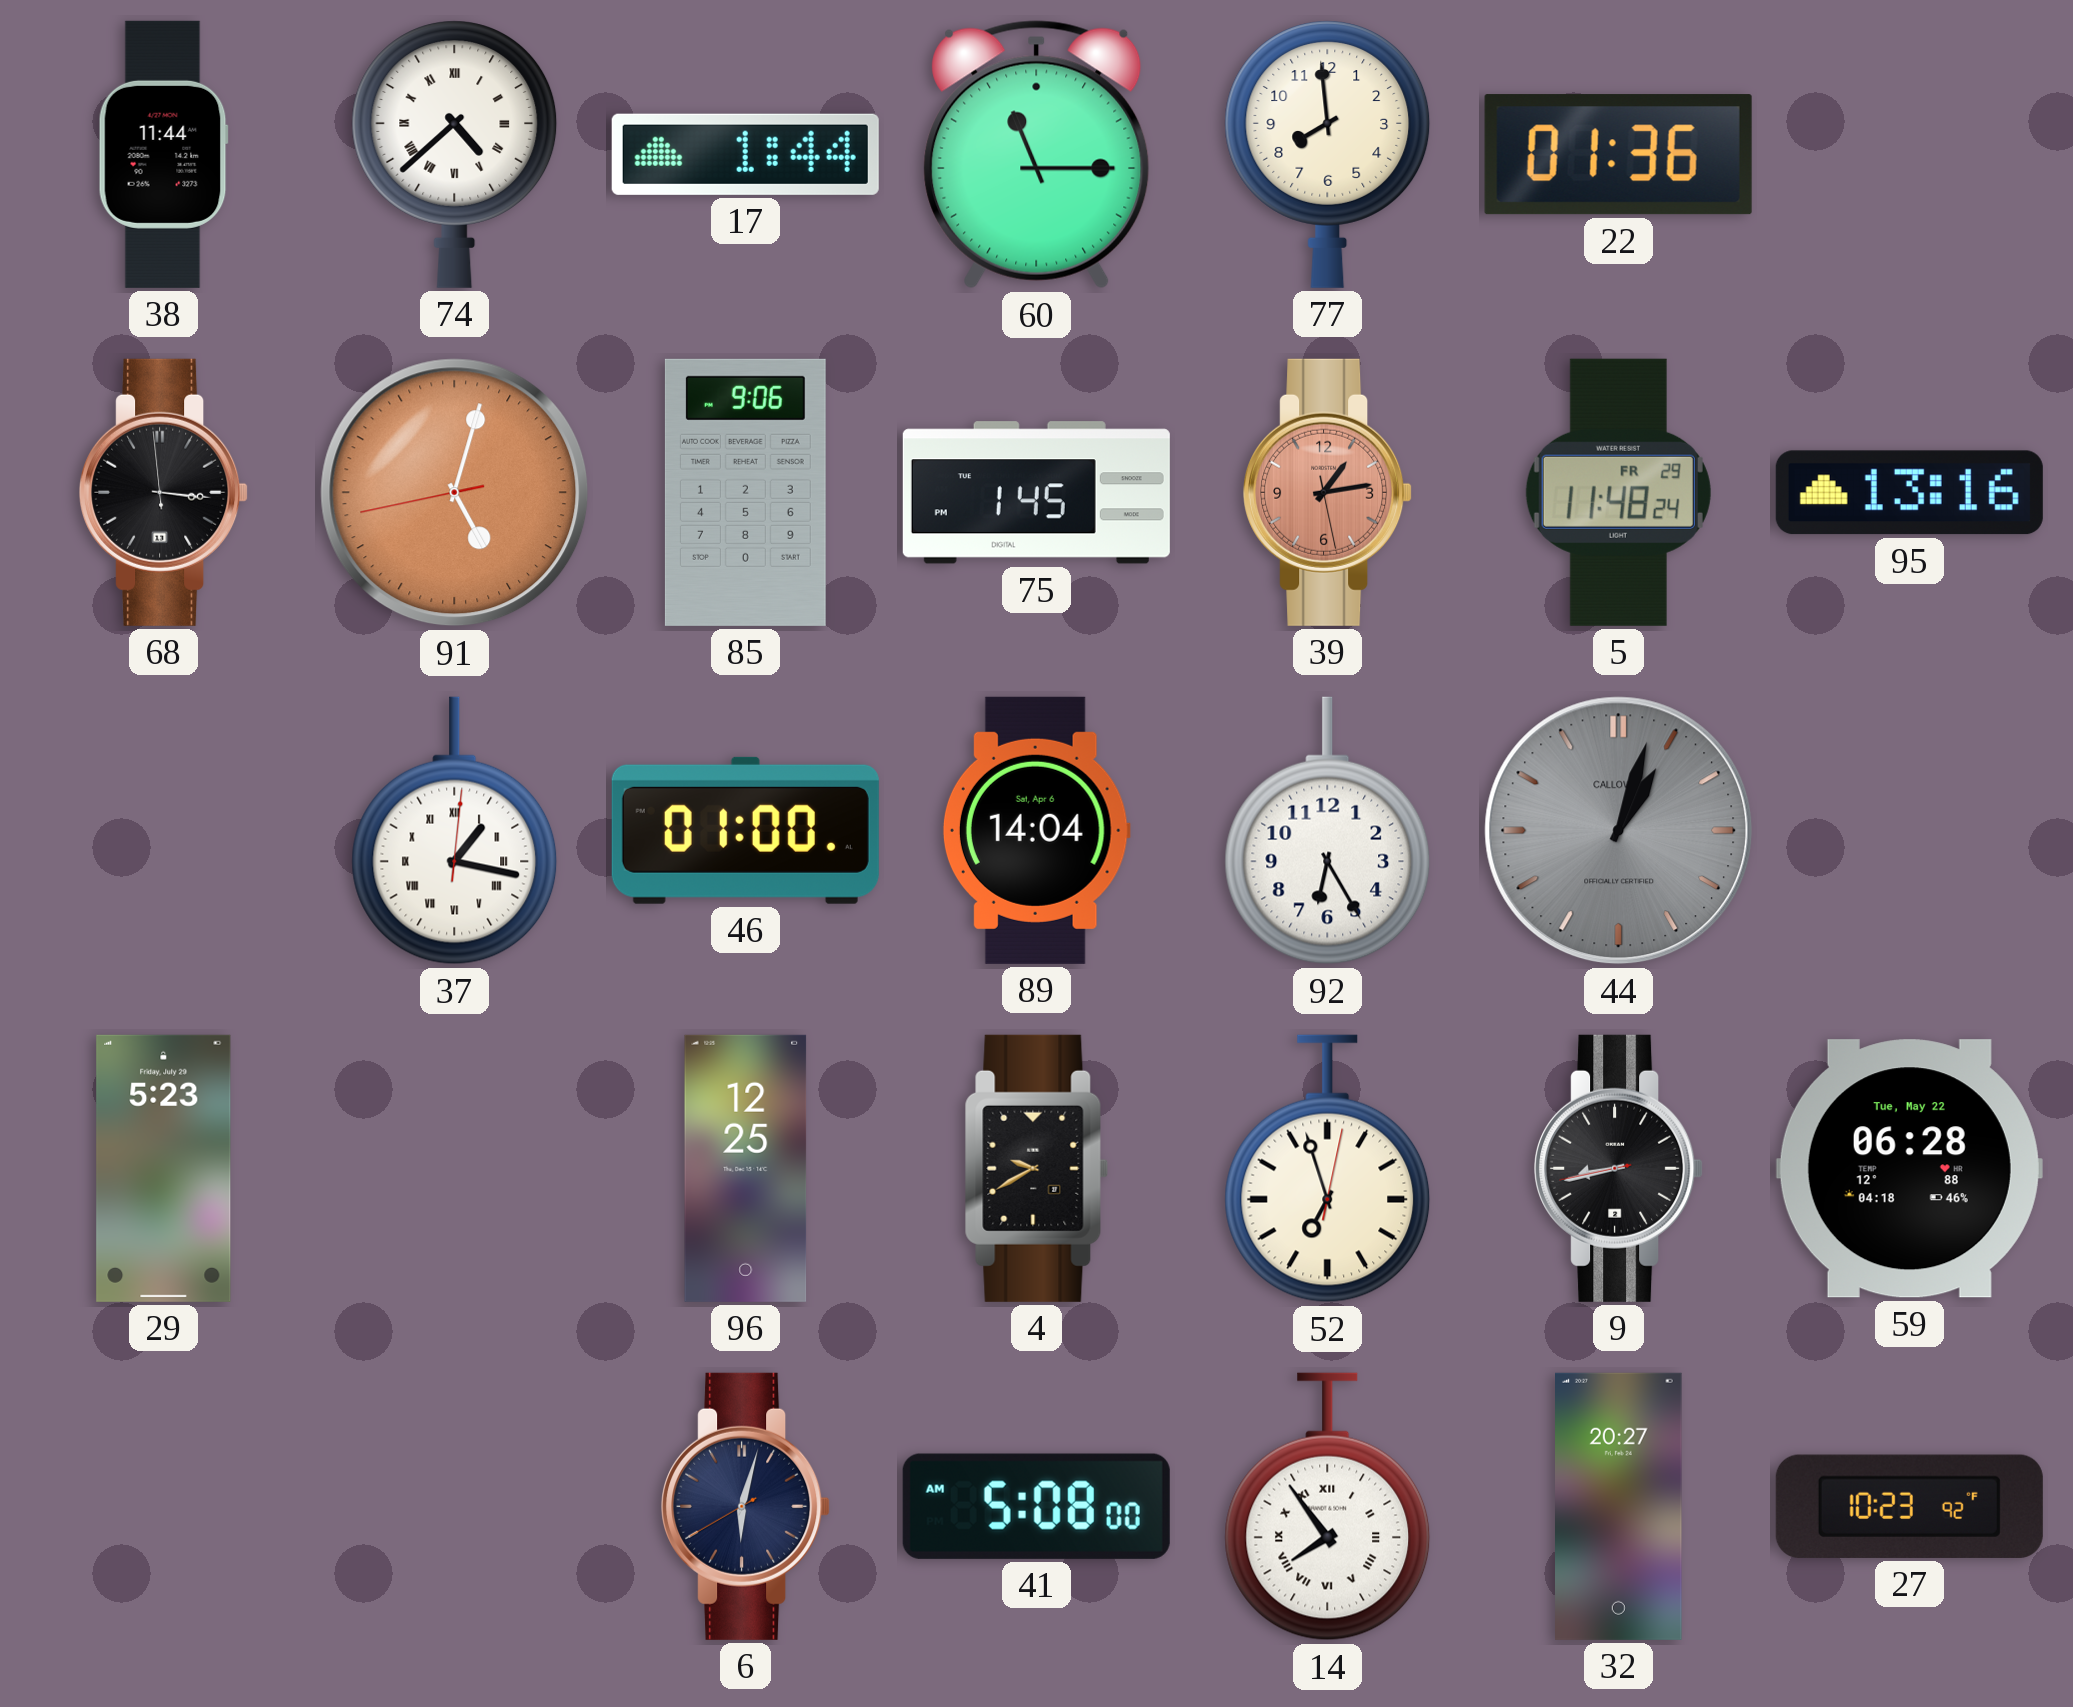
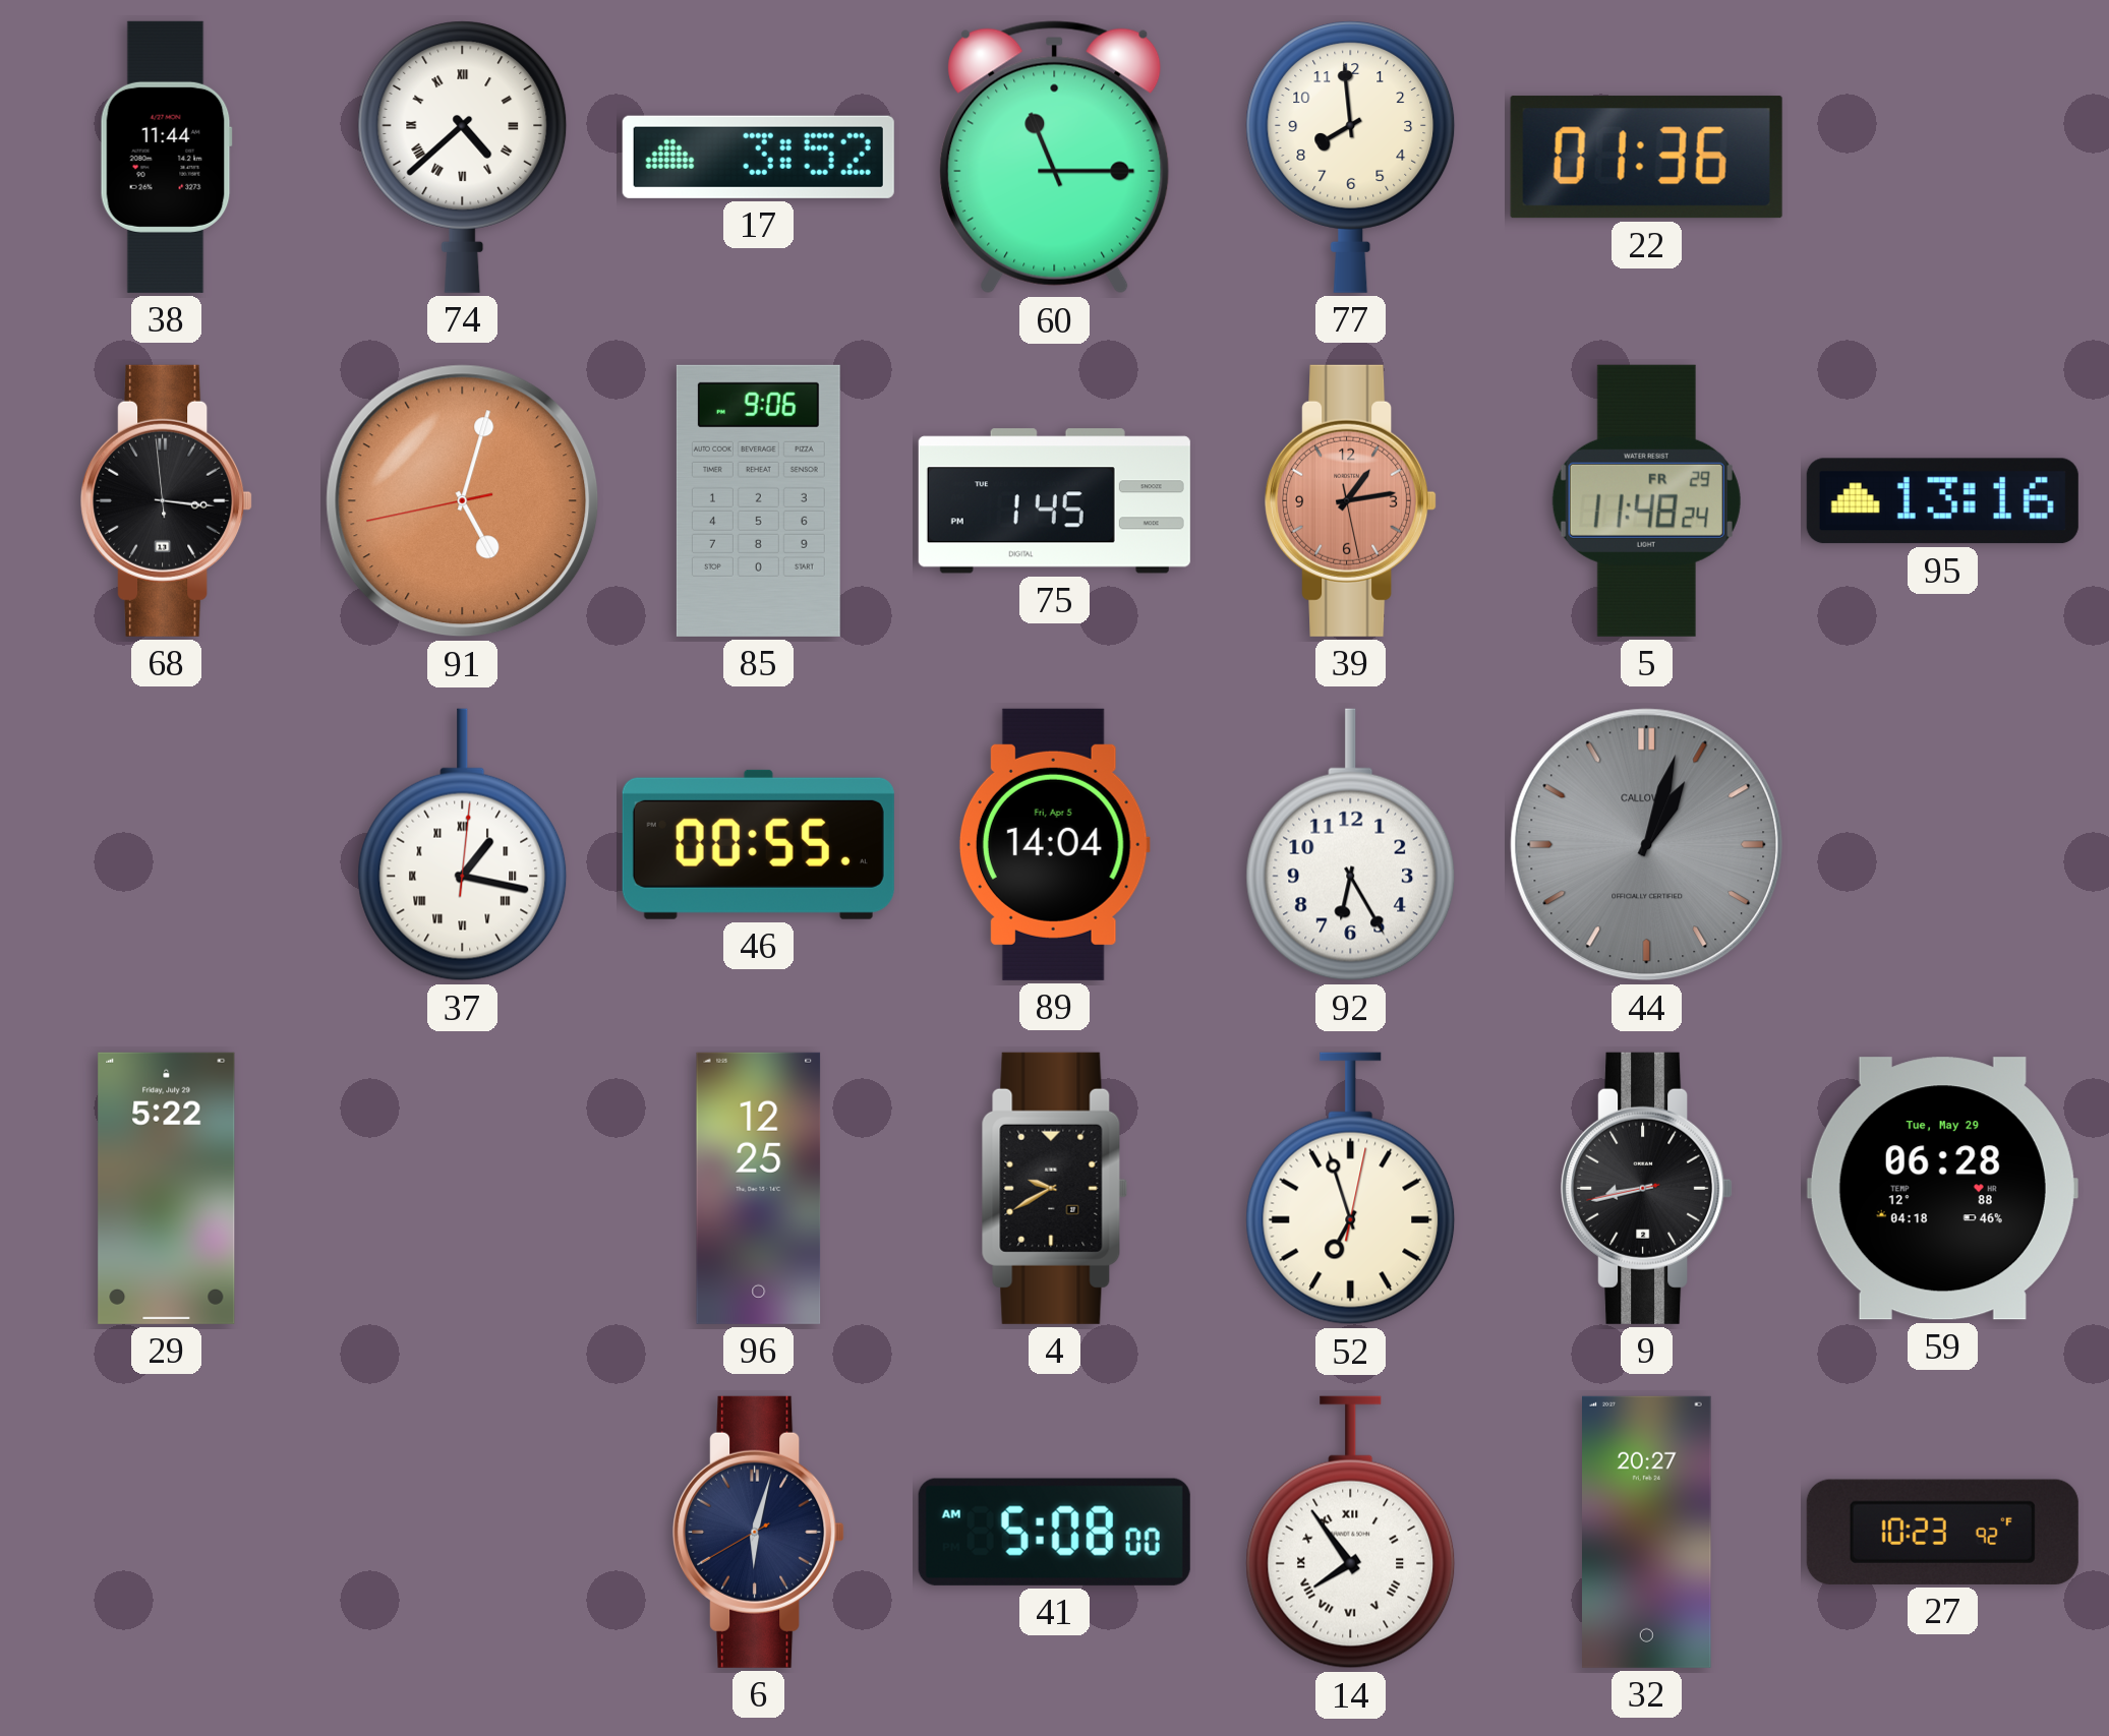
17: 1:44 -> 3:52 (758, 157)
46: 01:00 -> 00:55 (758, 844)
89 date: Sat, Apr 6 -> Fri, Apr 5 (1054, 844)
29: 5:23 -> 5:22 (167, 1188)
59 date: Tue, May 22 -> Tue, May 29 (1942, 1189)
